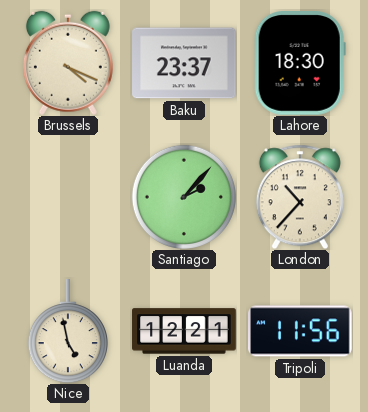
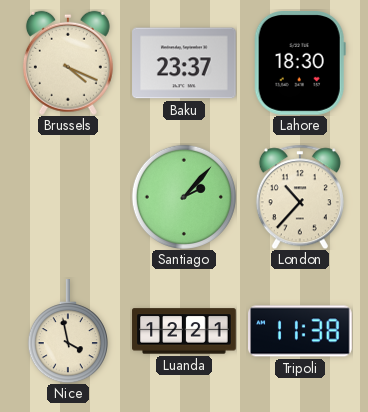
Nice: 4:58 -> 3:58 (68, 331)
Tripoli: 11:56 -> 11:38 (301, 331)
